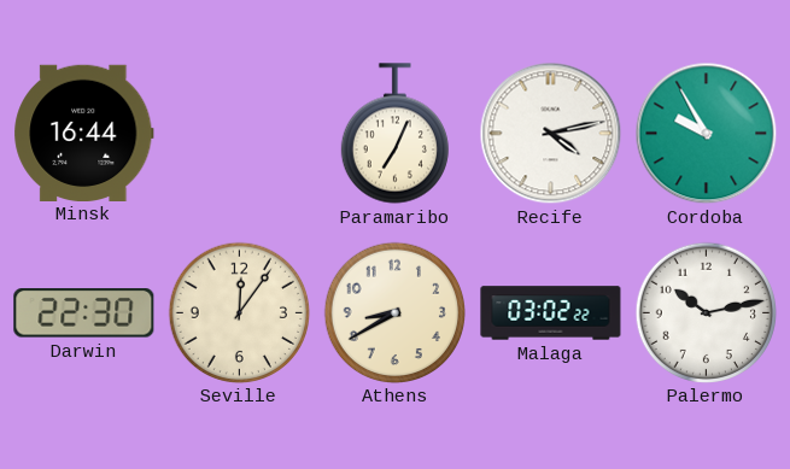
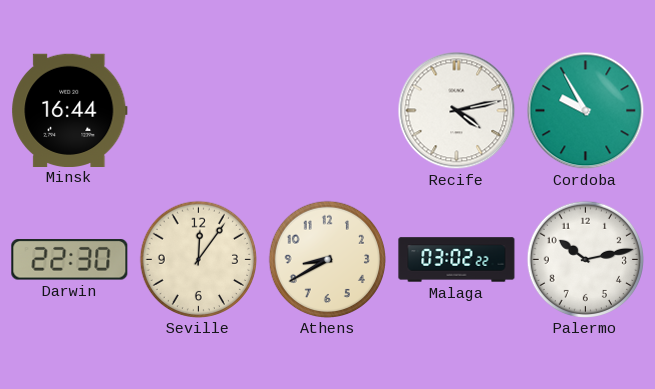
Paramaribo: 7:04 -> none (394, 134)
